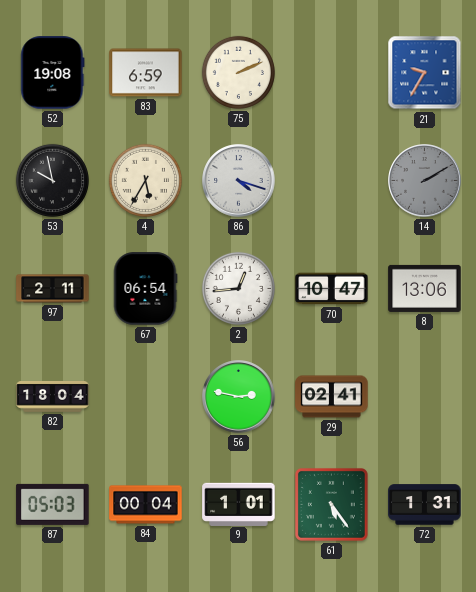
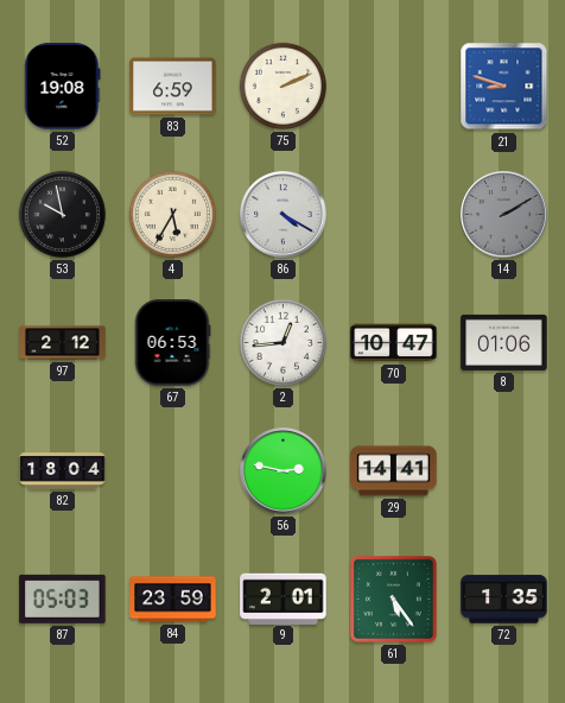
21: 9:35 -> 8:48 (504, 87)
86: 4:18 -> 4:20 (284, 215)
97: 2:11 -> 2:12 (63, 343)
67: 06:54 -> 06:53 (172, 343)
8: 13:06 -> 01:06 (504, 342)
29: 02:41 -> 14:41 (394, 471)
84: 00:04 -> 23:59 (173, 600)
9: 1:01 -> 2:01 (284, 598)
72: 1:31 -> 1:35 (504, 600)
